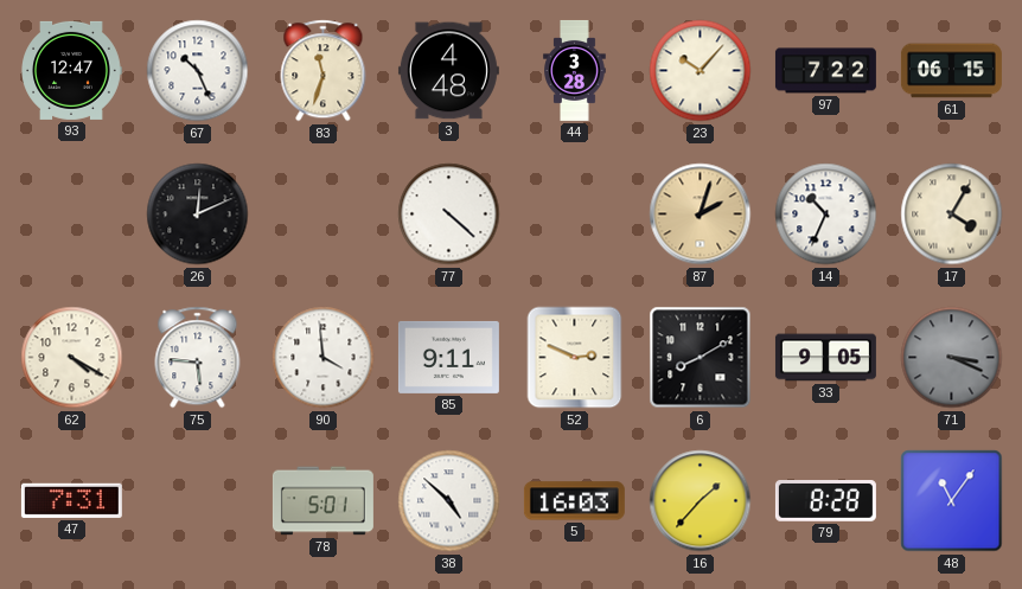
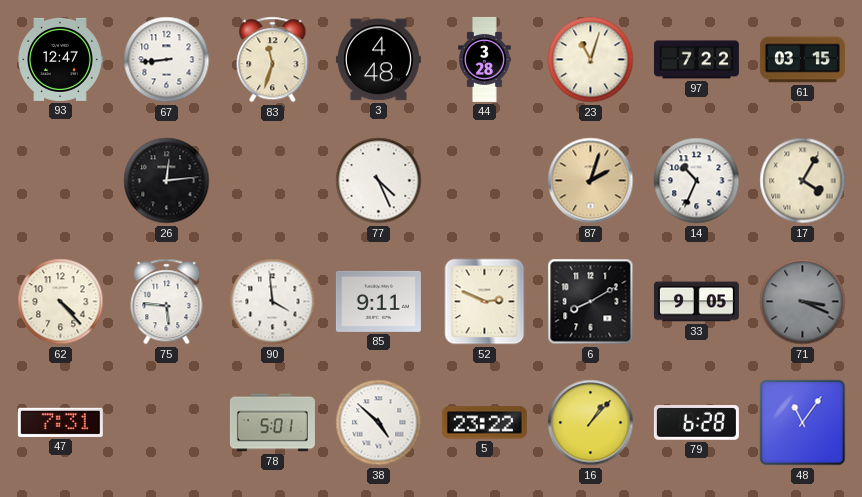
67: 10:26 -> 8:44 (167, 60)
23: 10:07 -> 11:03 (591, 60)
61: 06:15 -> 03:15 (802, 60)
26: 12:11 -> 12:14 (167, 181)
77: 4:22 -> 4:26 (379, 181)
62: 4:20 -> 4:23 (61, 302)
5: 16:03 -> 23:22 (484, 423)
16: 1:37 -> 1:07 (591, 423)
79: 8:28 -> 6:28 (696, 423)
